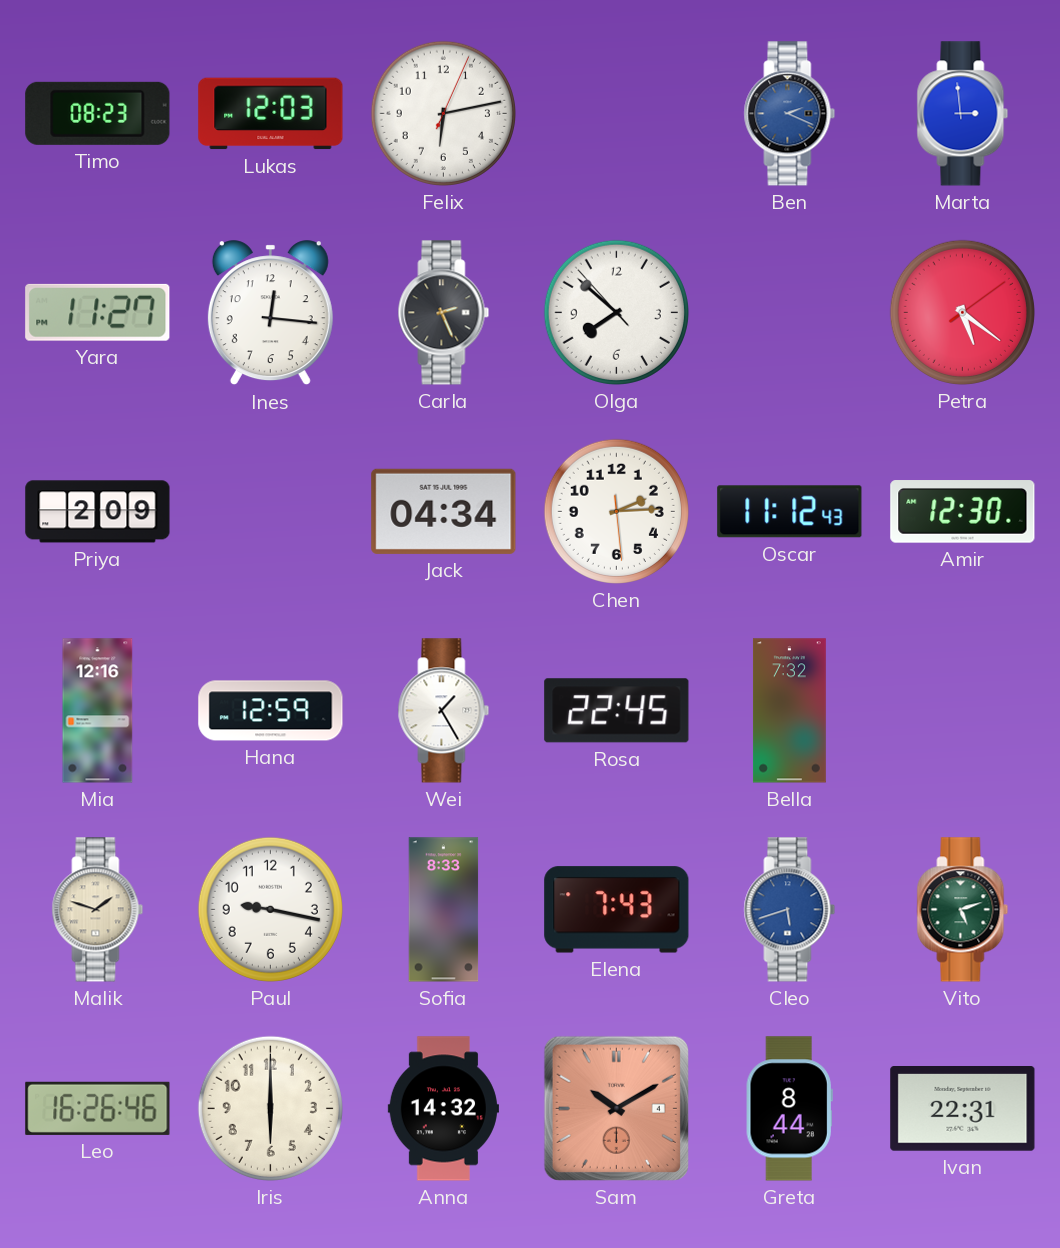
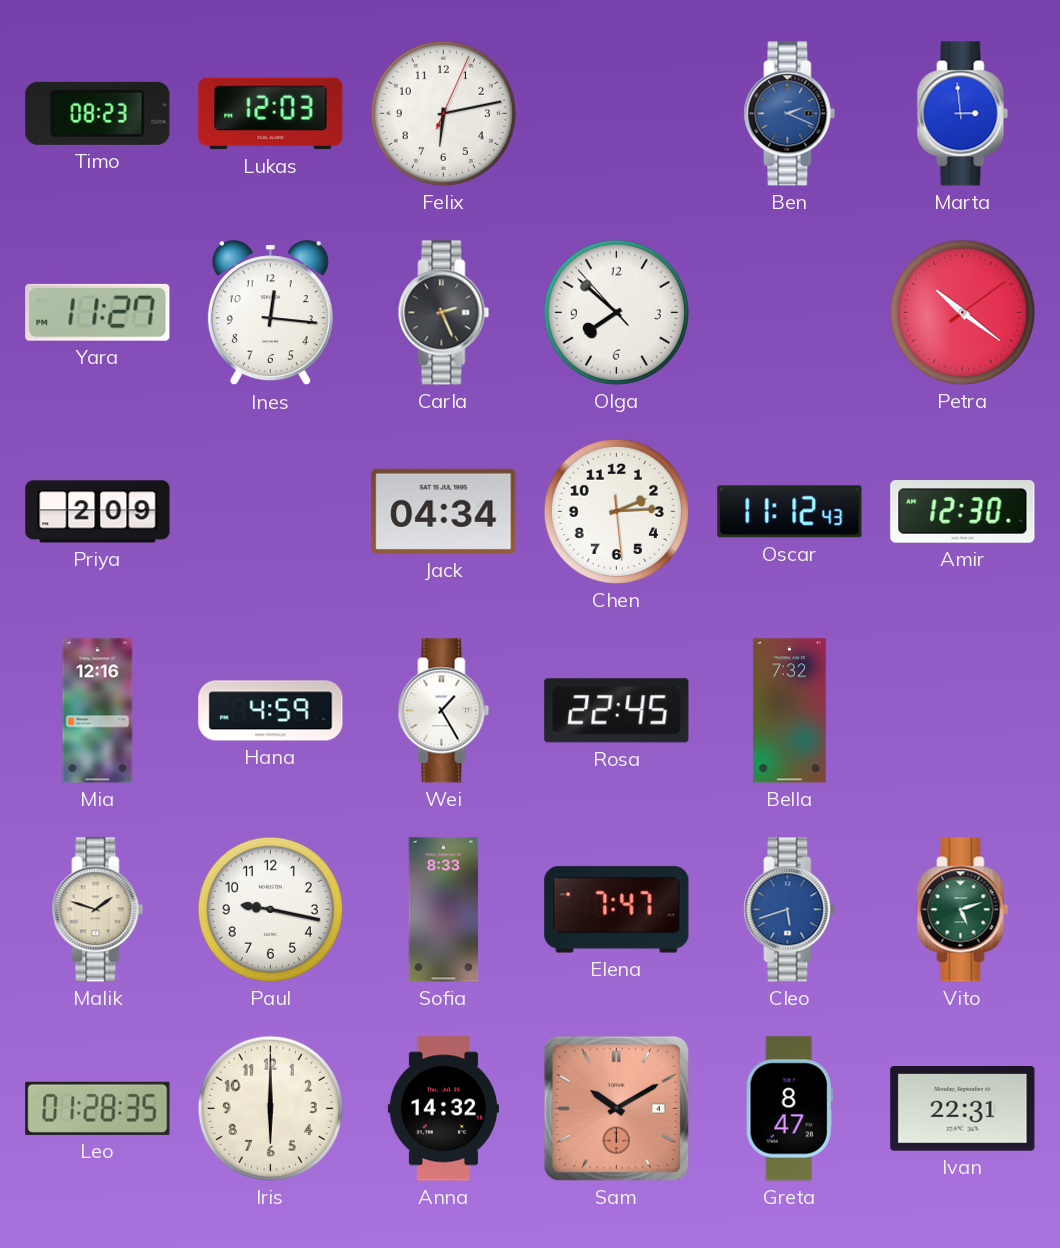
Petra: 5:21 -> 10:21 (962, 312)
Hana: 12:59 -> 4:59 (271, 711)
Elena: 7:43 -> 7:47 (617, 910)
Leo: 16:26 -> 01:28 (98, 1108)
Greta: 8:44 -> 8:47 (789, 1109)
